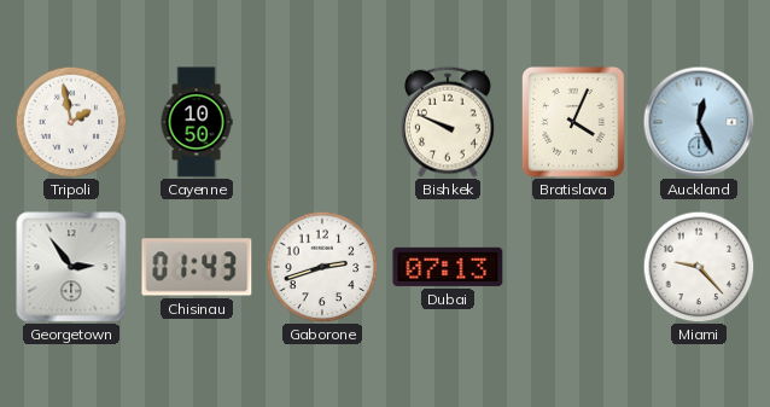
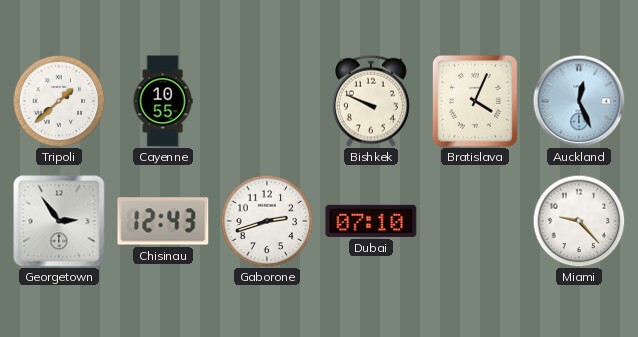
Tripoli: 1:58 -> 1:38 (59, 101)
Cayenne: 10:50 -> 10:55 (163, 101)
Chisinau: 01:43 -> 12:43 (163, 221)
Dubai: 07:13 -> 07:10 (371, 221)
